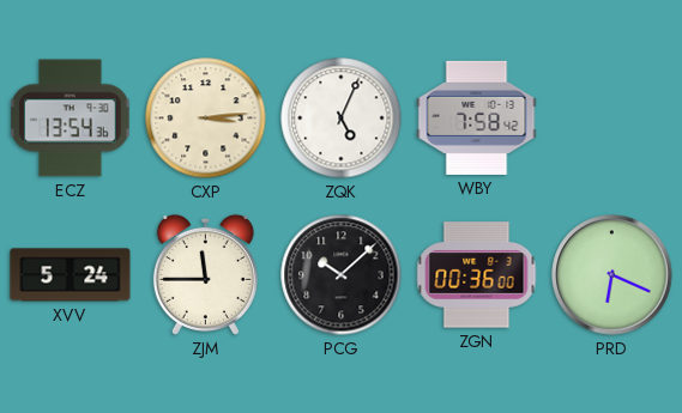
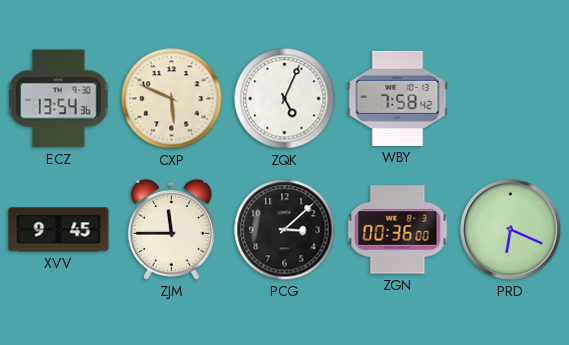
CXP: 3:14 -> 5:49 (172, 99)
XVV: 5:24 -> 9:45 (59, 230)
PCG: 10:08 -> 3:08 (285, 230)
